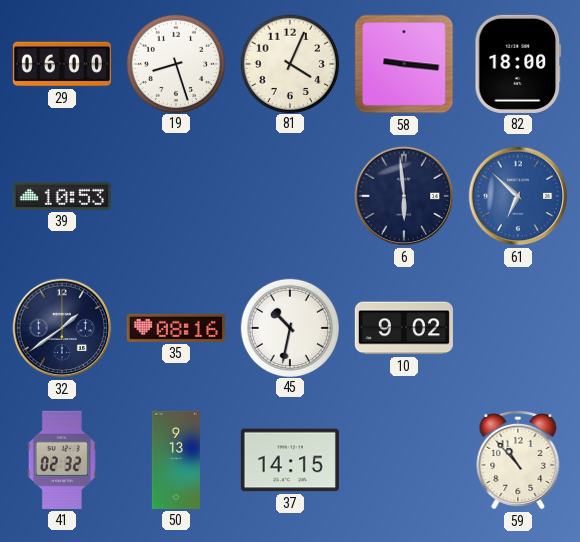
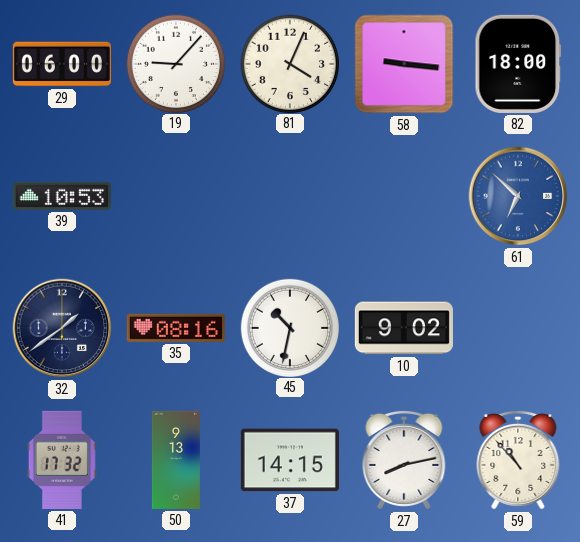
19: 8:27 -> 9:07 (175, 63)
6: 5:59 -> none (404, 196)
41: 02:32 -> 17:32 (62, 460)
27: none -> 8:13 (404, 460)
